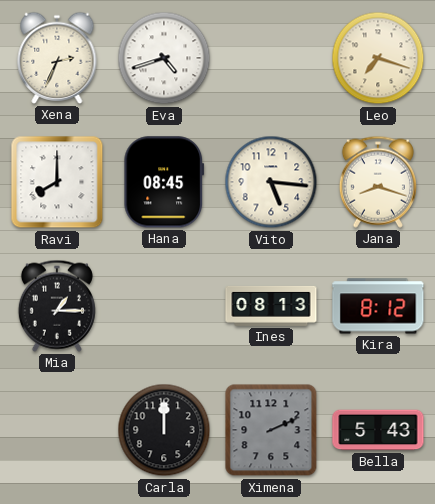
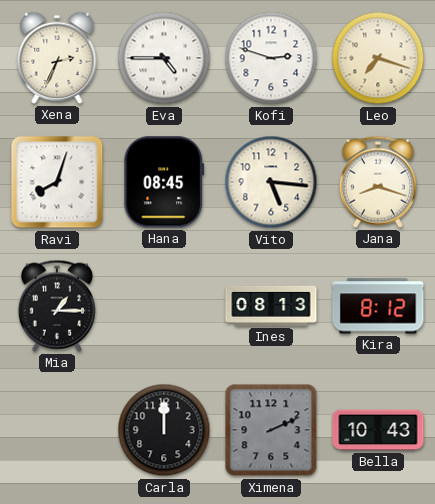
Eva: 4:42 -> 4:45 (164, 58)
Kofi: none -> 2:48 (271, 58)
Ravi: 8:00 -> 8:03 (57, 182)
Bella: 5:43 -> 10:43 (378, 430)
